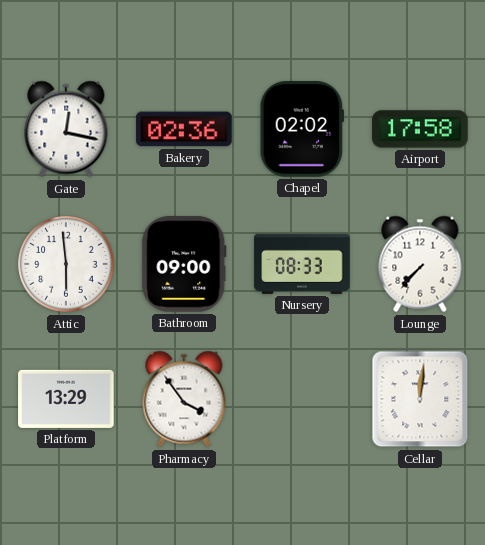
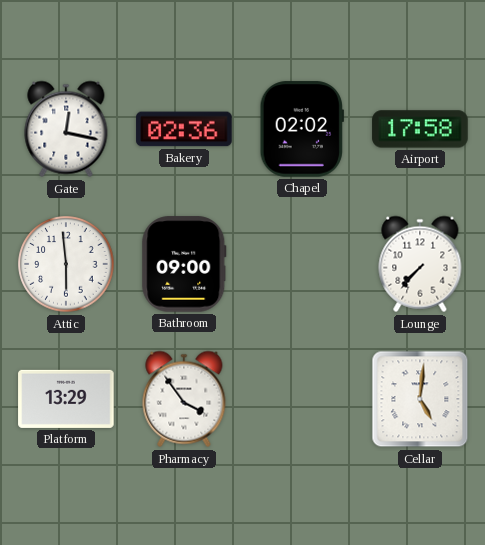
Nursery: 08:33 -> none (302, 264)
Cellar: 12:01 -> 5:01 (420, 399)
